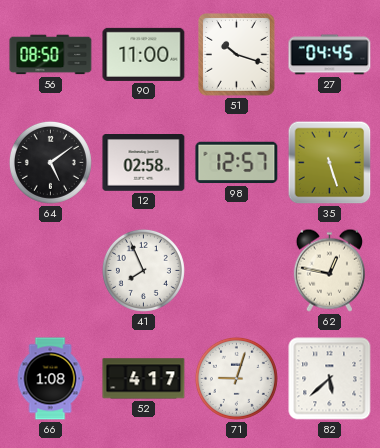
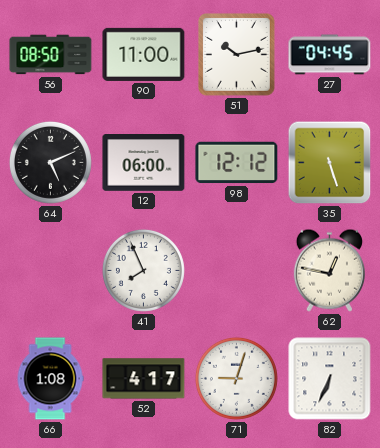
51: 10:18 -> 10:13 (237, 55)
64: 5:09 -> 5:11 (50, 162)
12: 02:58 -> 06:00 (144, 163)
98: 12:57 -> 12:12 (237, 163)
82: 5:38 -> 6:34 (330, 379)
